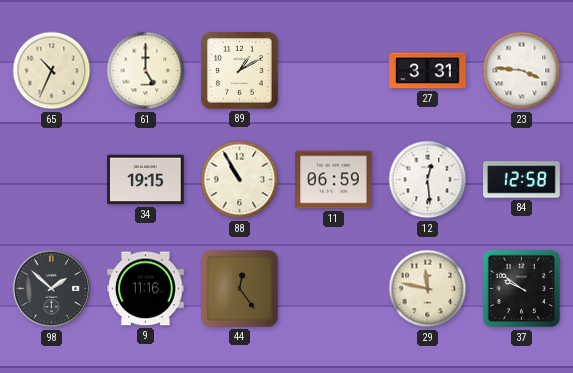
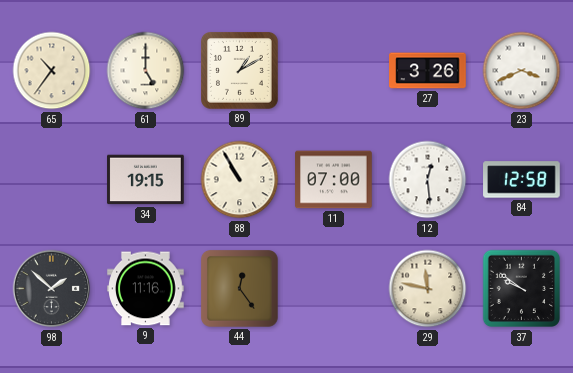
65: 10:34 -> 10:36 (52, 71)
27: 3:31 -> 3:26 (428, 71)
23: 3:46 -> 3:41 (522, 71)
11: 06:59 -> 07:00 (334, 180)
